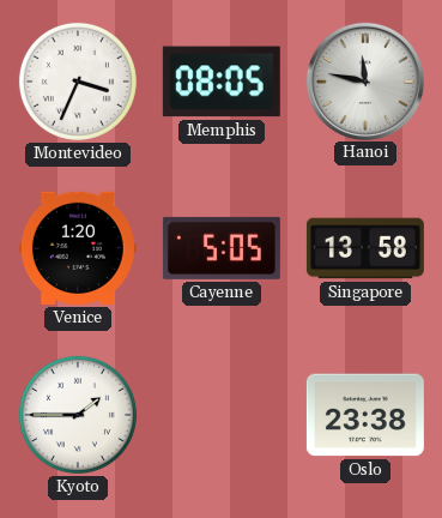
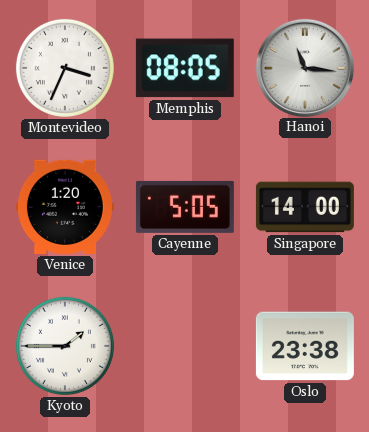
Hanoi: 11:47 -> 11:16 (304, 67)
Singapore: 13:58 -> 14:00 (305, 207)
